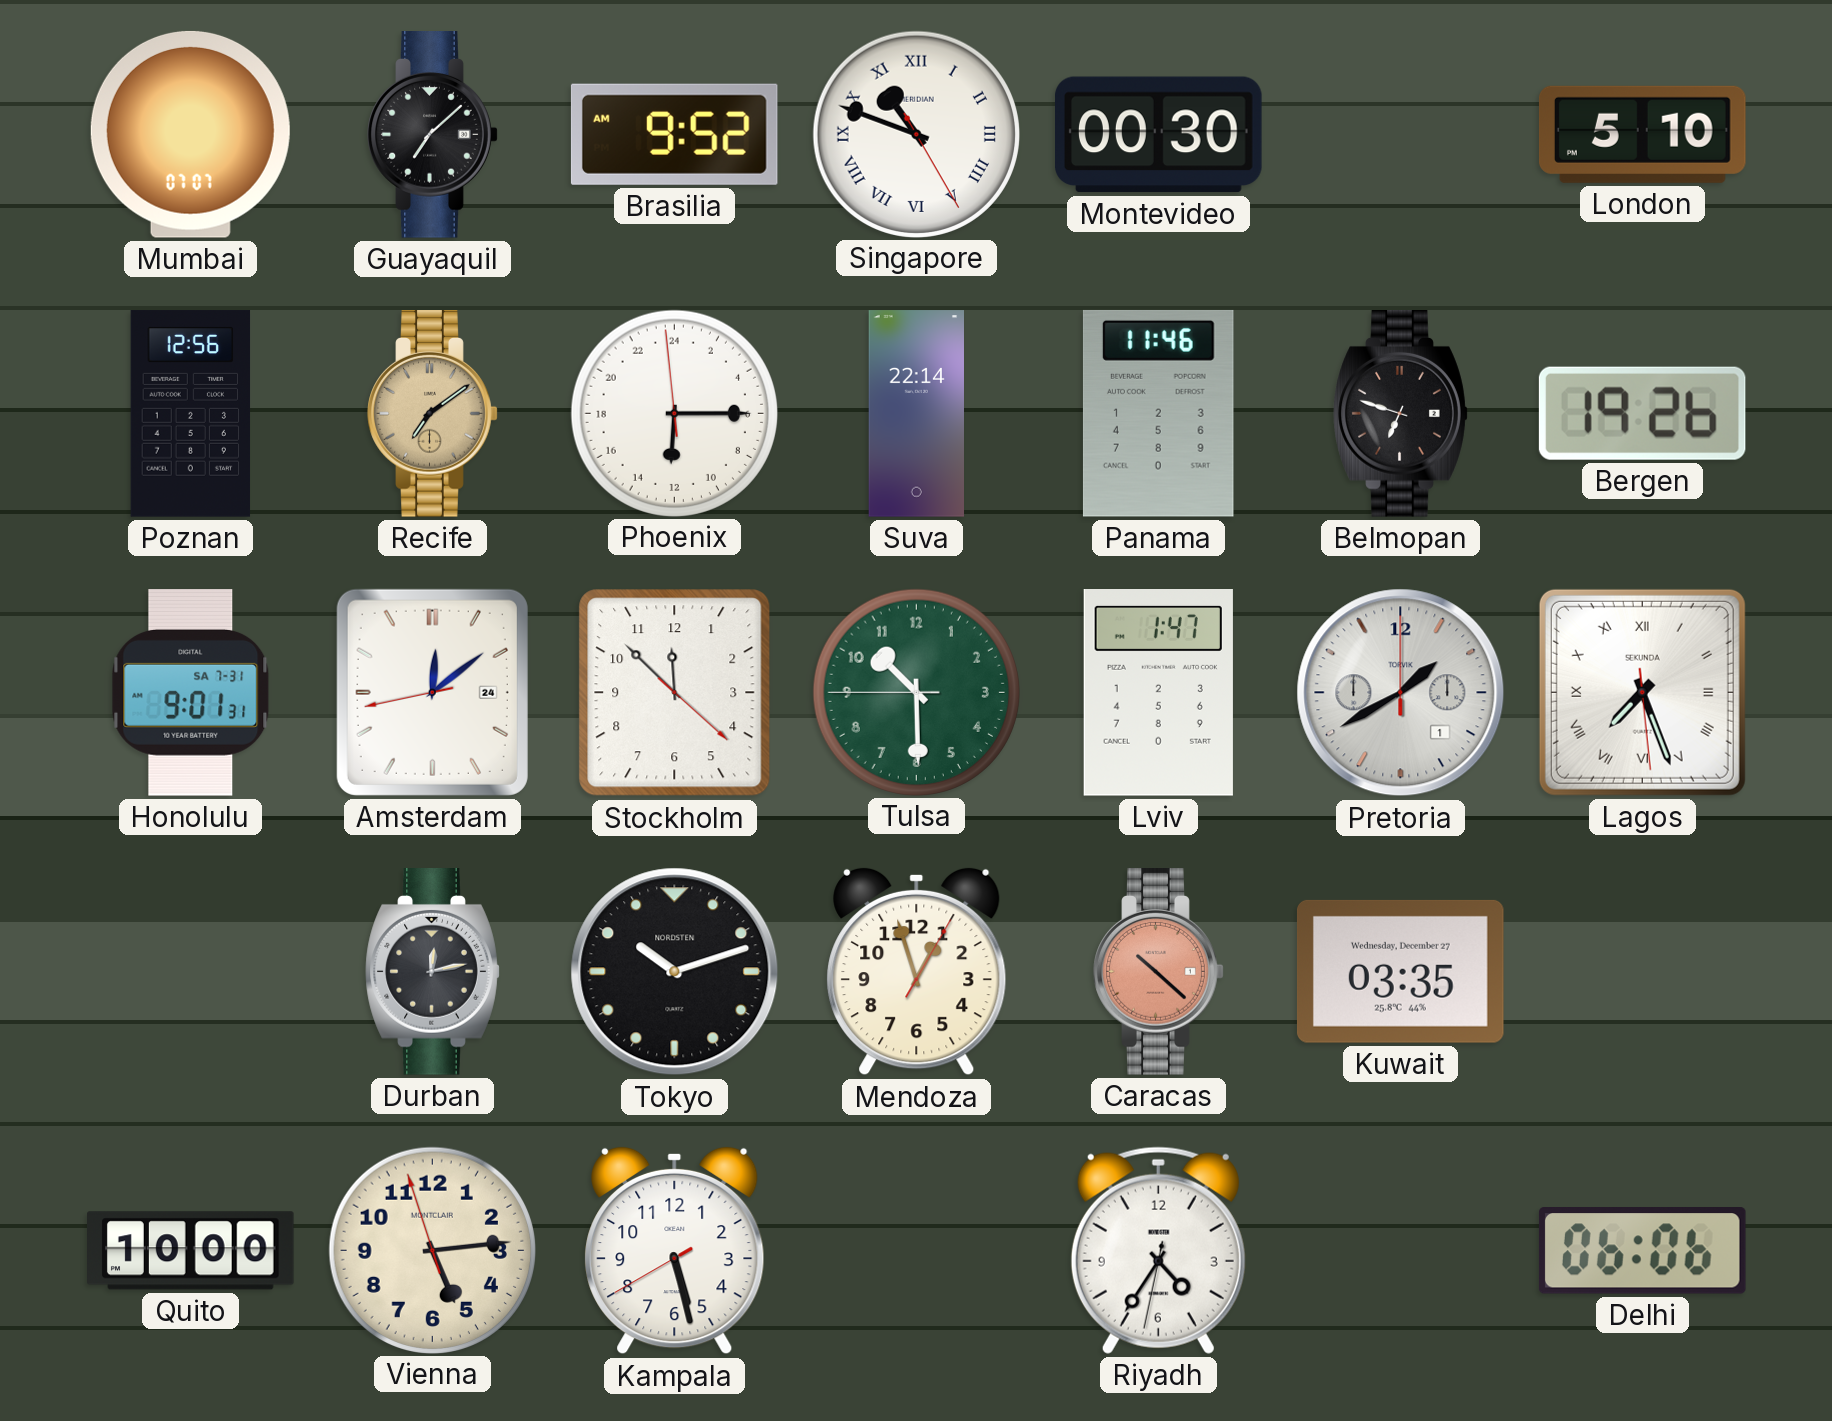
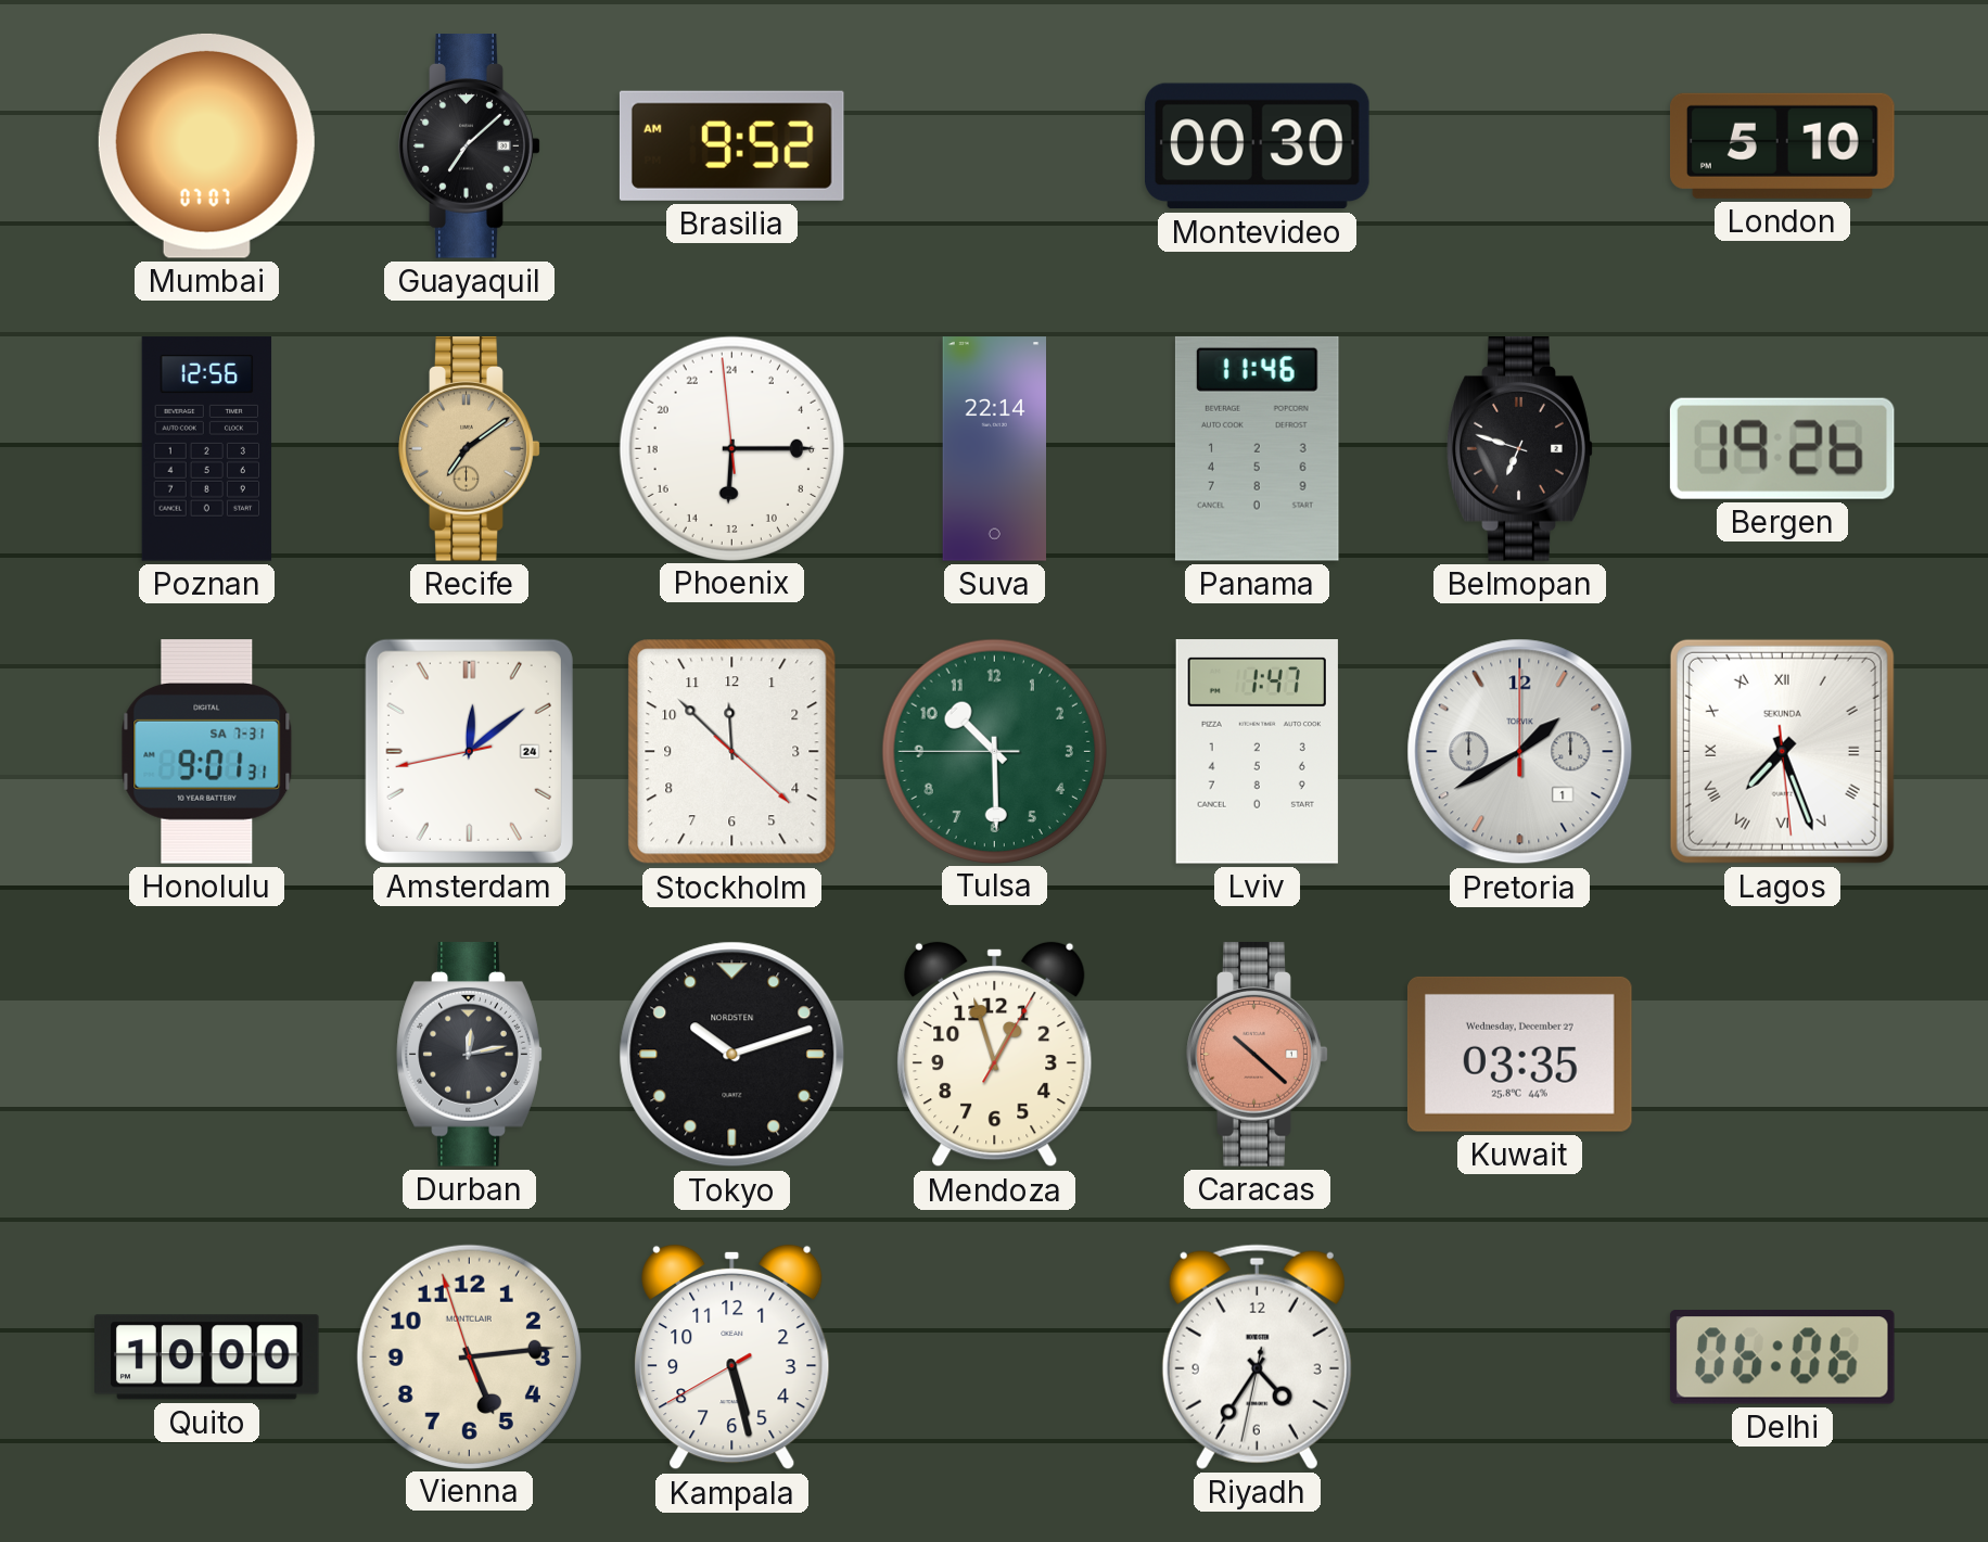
Singapore: 10:48 -> none (916, 134)
